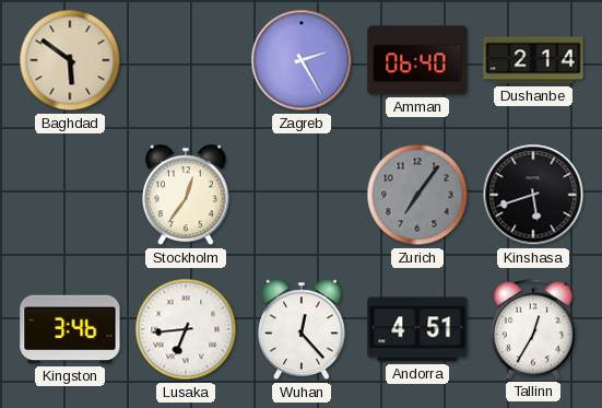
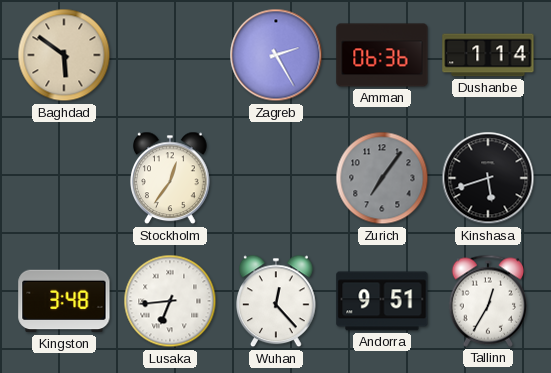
Amman: 06:40 -> 06:36 (382, 55)
Dushanbe: 2:14 -> 1:14 (488, 55)
Kingston: 3:46 -> 3:48 (64, 301)
Andorra: 4:51 -> 9:51 (382, 301)
